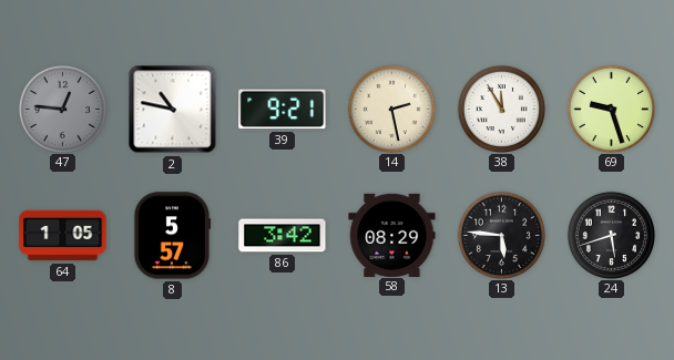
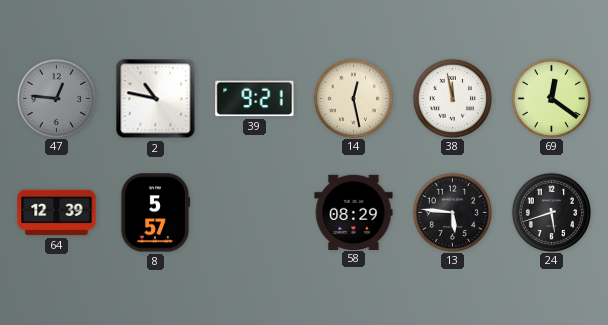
14: 2:28 -> 12:28 (353, 98)
38: 11:55 -> 11:58 (452, 98)
69: 9:27 -> 12:21 (551, 98)
64: 1:05 -> 12:39 (57, 213)
86: 3:42 -> none (283, 236)
